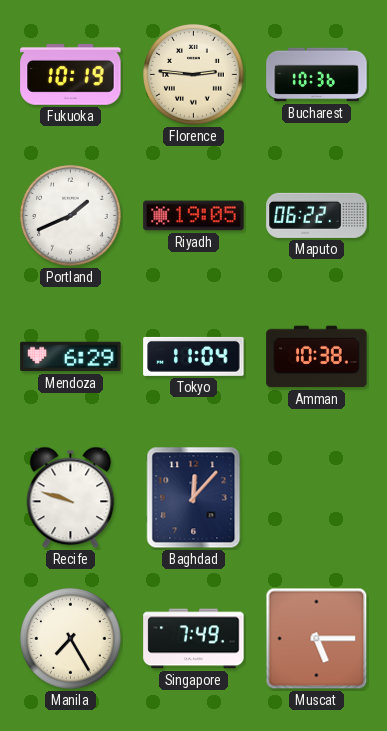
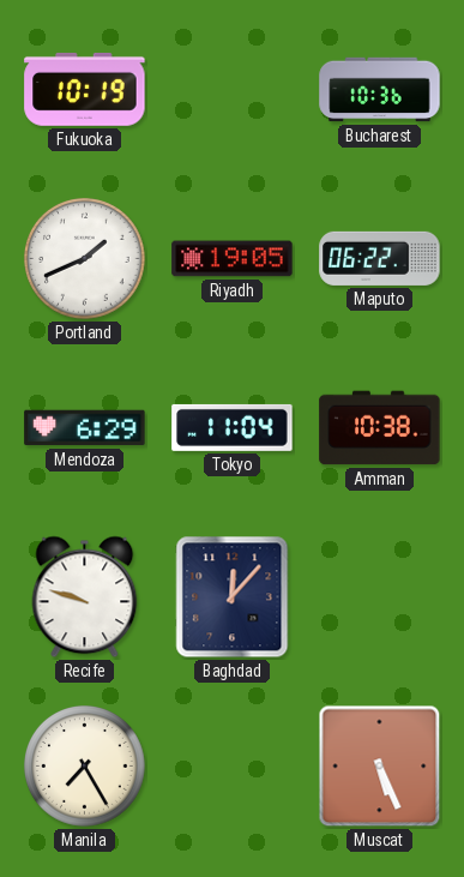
Florence: 2:46 -> none (194, 75)
Singapore: 7:49 -> none (194, 639)
Muscat: 5:15 -> 5:26 (380, 767)
